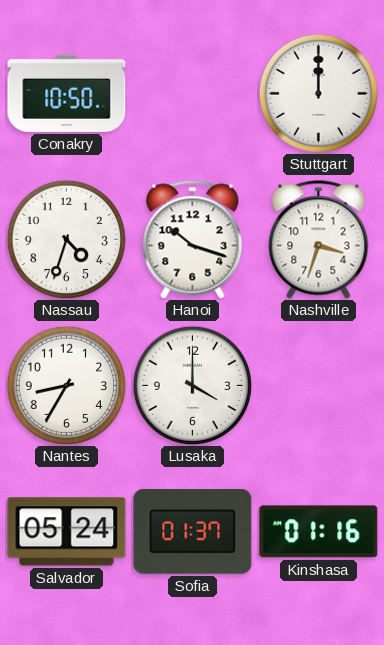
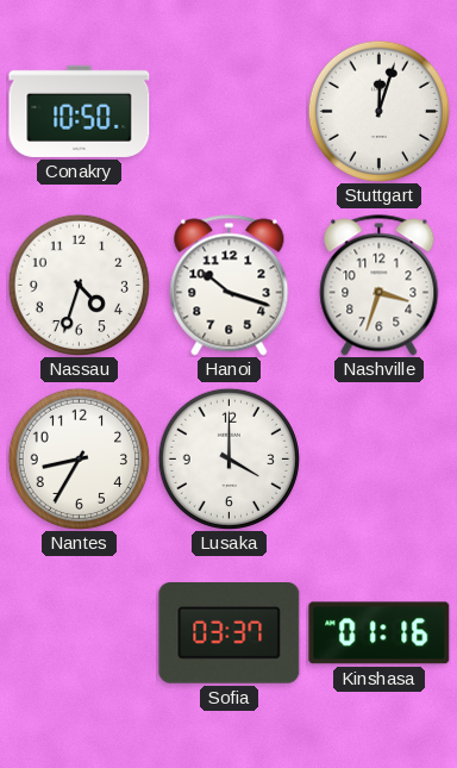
Stuttgart: 12:00 -> 12:03 (378, 111)
Salvador: 05:24 -> none (67, 532)
Sofia: 01:37 -> 03:37 (230, 633)
